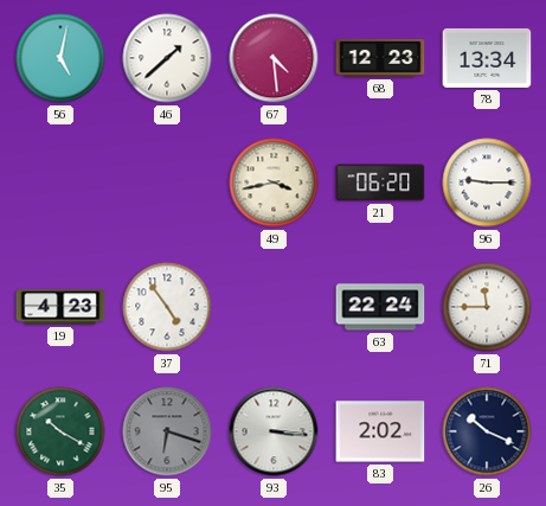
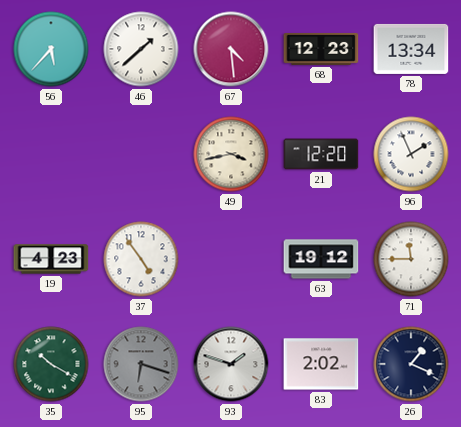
56: 5:02 -> 5:37 (51, 49)
21: 06:20 -> 12:20 (321, 154)
96: 9:15 -> 1:56 (411, 154)
63: 22:24 -> 19:12 (321, 259)
93: 3:16 -> 1:48 (231, 364)
26: 10:19 -> 1:19 (411, 364)
